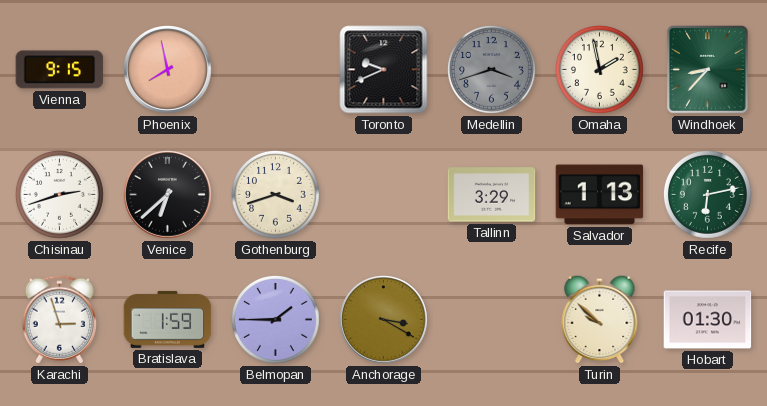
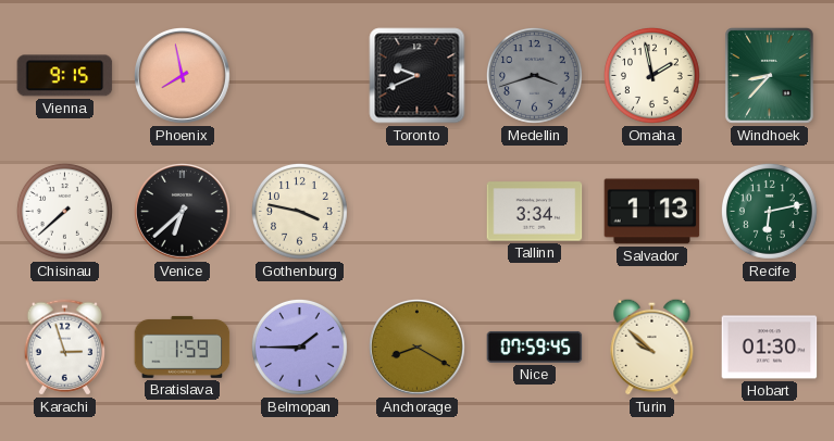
Chisinau: 2:42 -> 7:38 (64, 211)
Gothenburg: 3:42 -> 3:47 (299, 211)
Tallinn: 3:29 -> 3:34 (535, 212)
Anchorage: 3:20 -> 8:20 (418, 348)
Nice: none -> 07:59 (535, 346)
